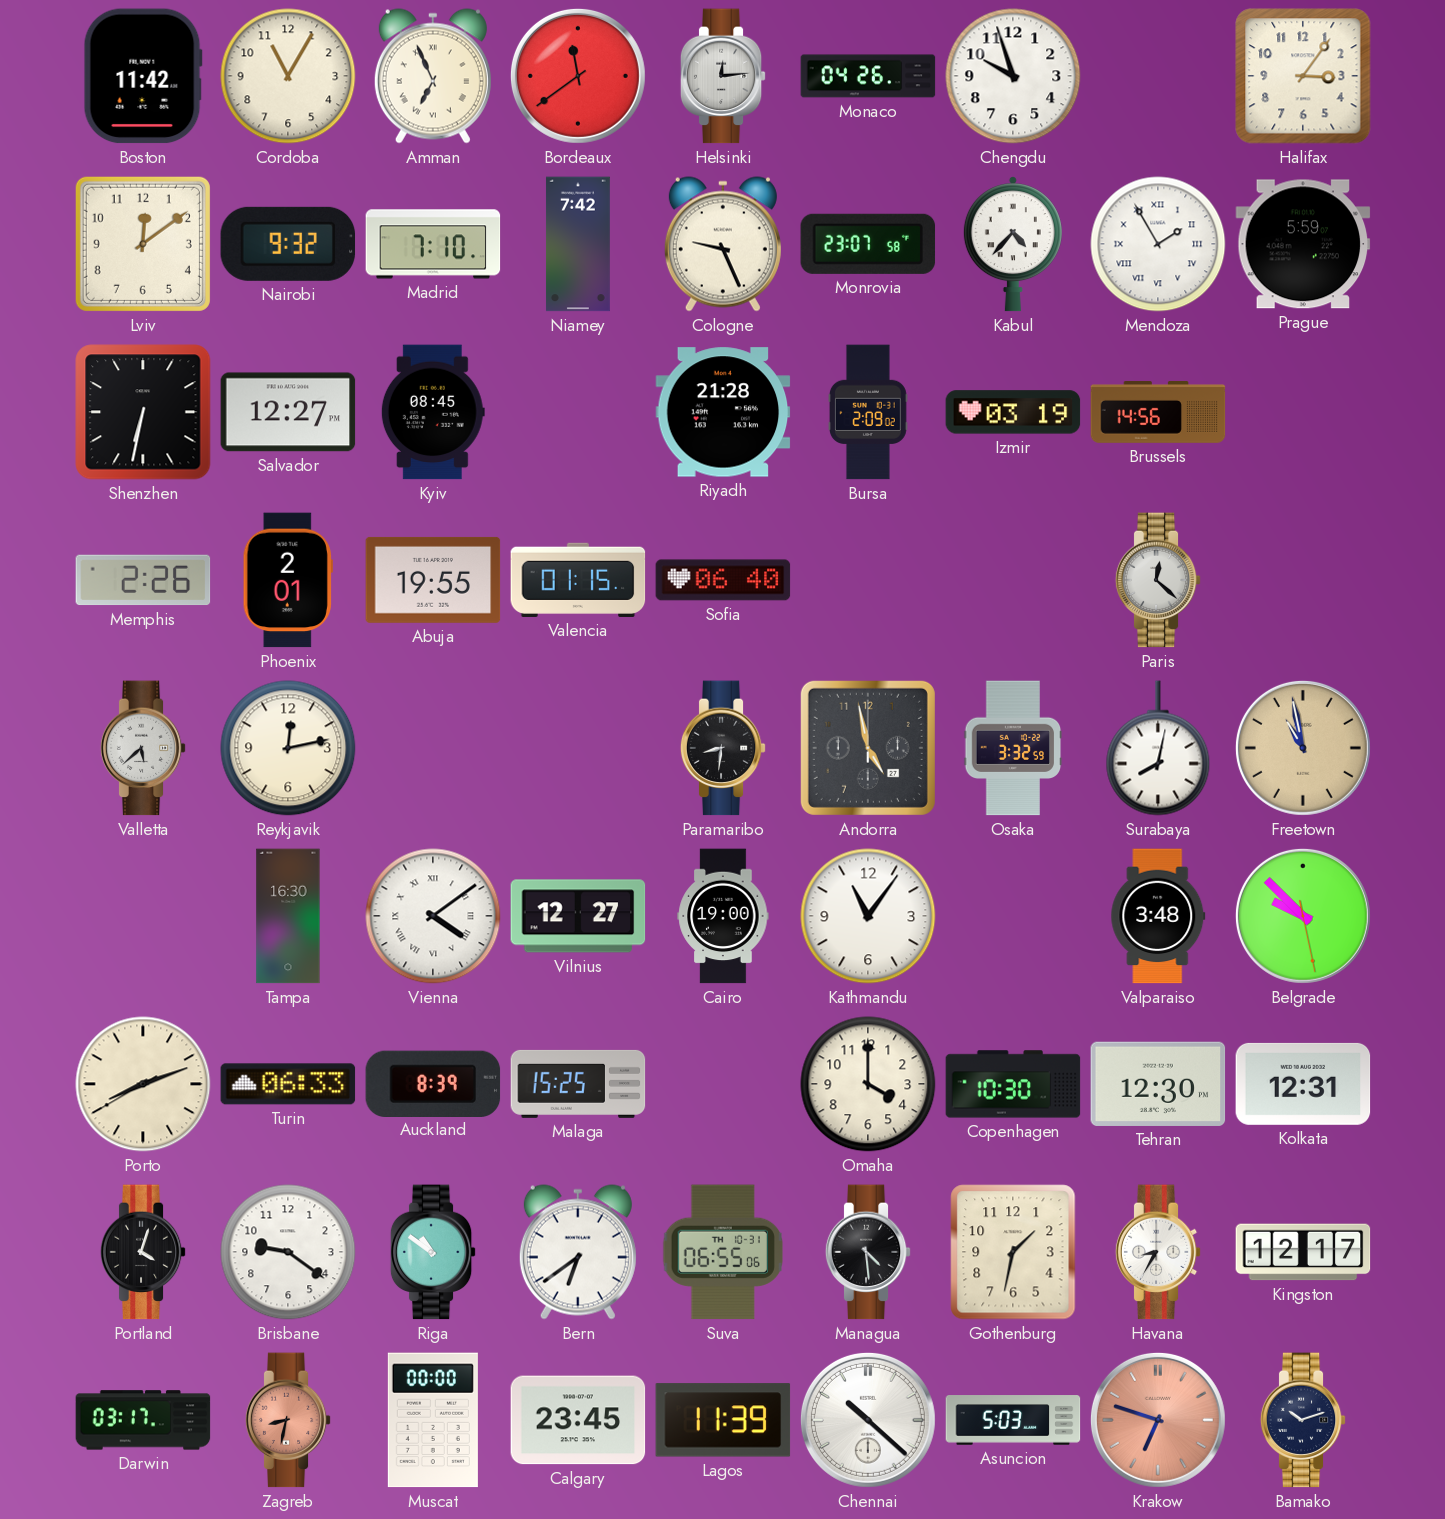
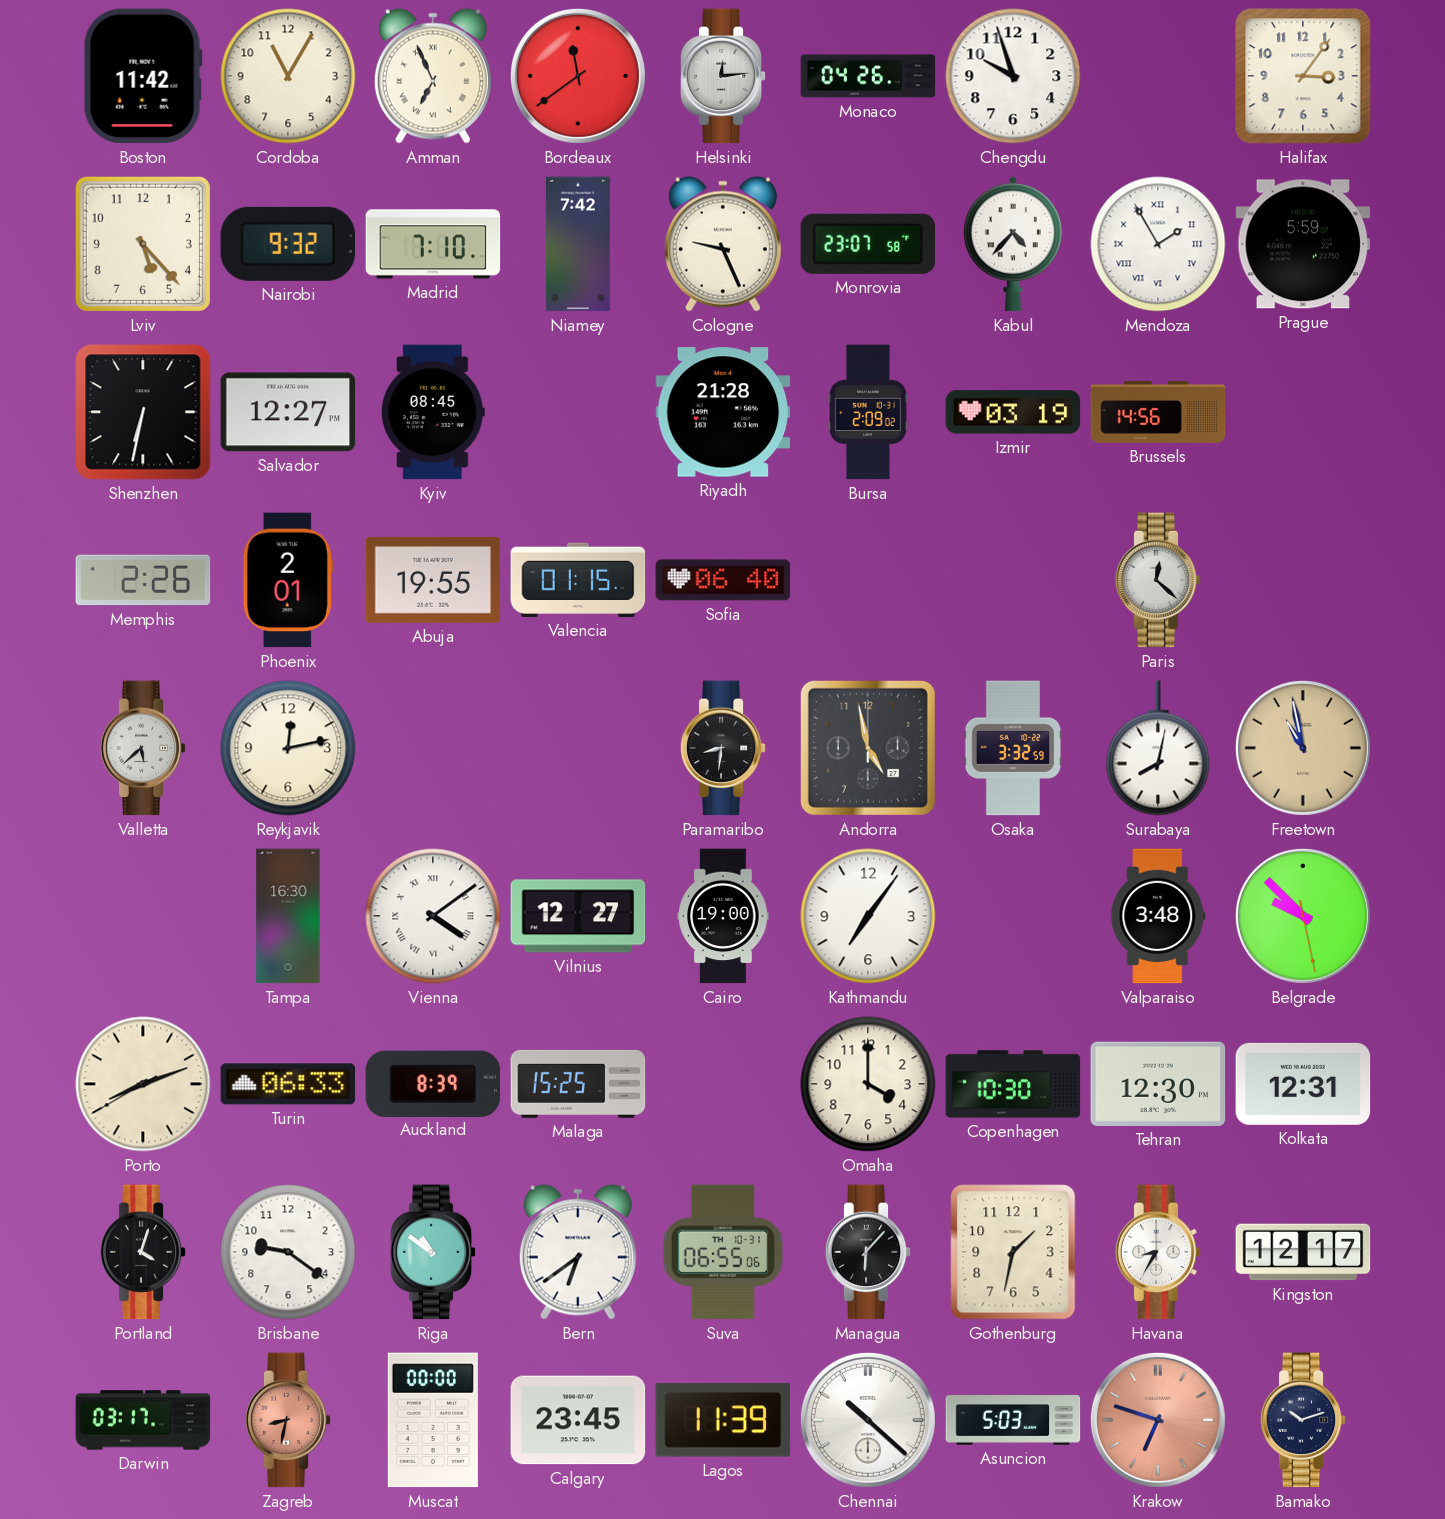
Lviv: 12:09 -> 5:23 (143, 244)
Kathmandu: 11:06 -> 7:06 (868, 916)
Managua: 4:29 -> 6:07 (868, 1252)
